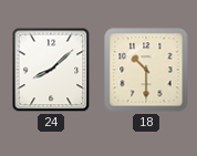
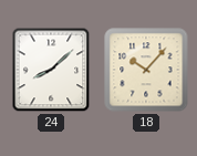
18: 10:30 -> 10:07 (146, 70)
